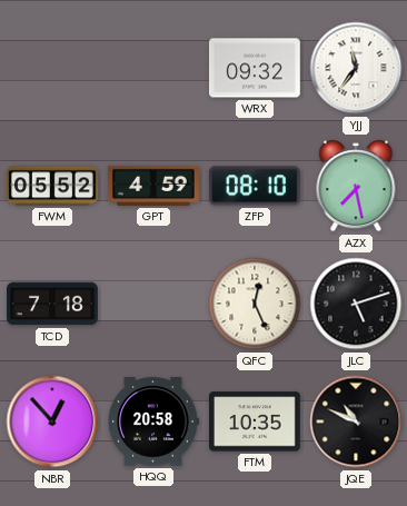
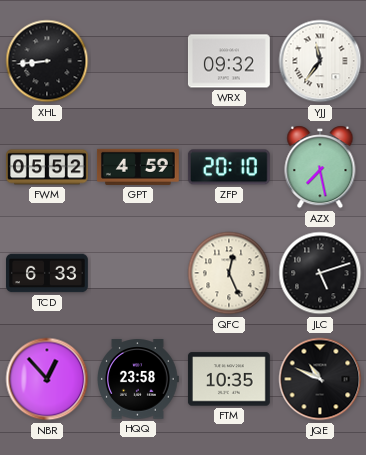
XHL: none -> 8:44 (47, 61)
ZFP: 08:10 -> 20:10 (229, 167)
TCD: 7:18 -> 6:33 (48, 273)
HQQ: 20:58 -> 23:58 (138, 379)
